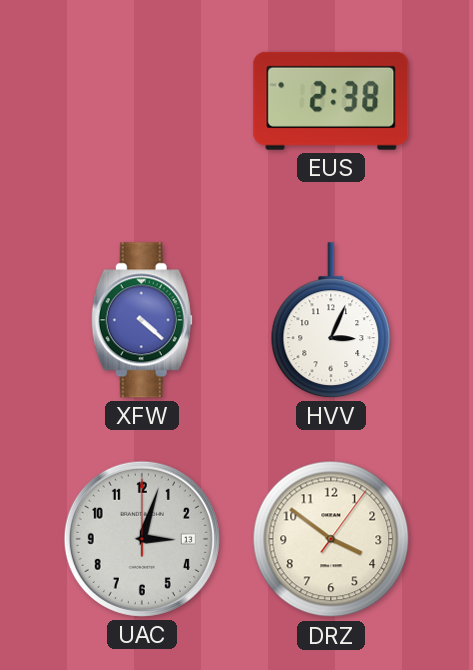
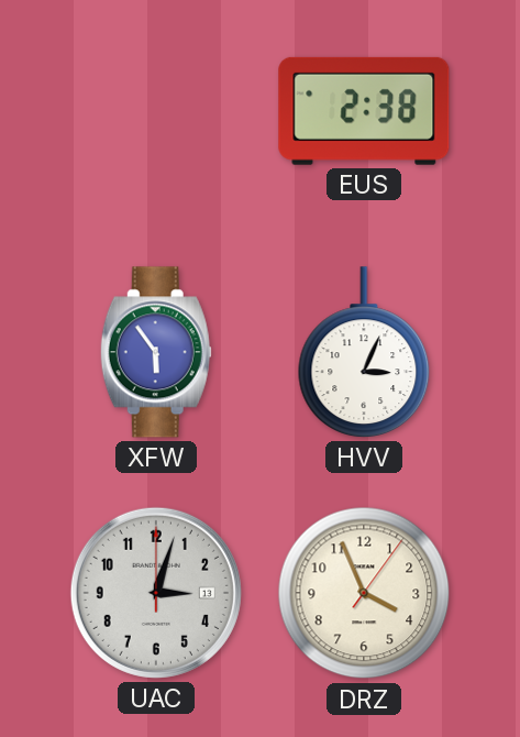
XFW: 4:22 -> 5:54 (156, 352)
DRZ: 3:51 -> 3:56 (364, 593)
